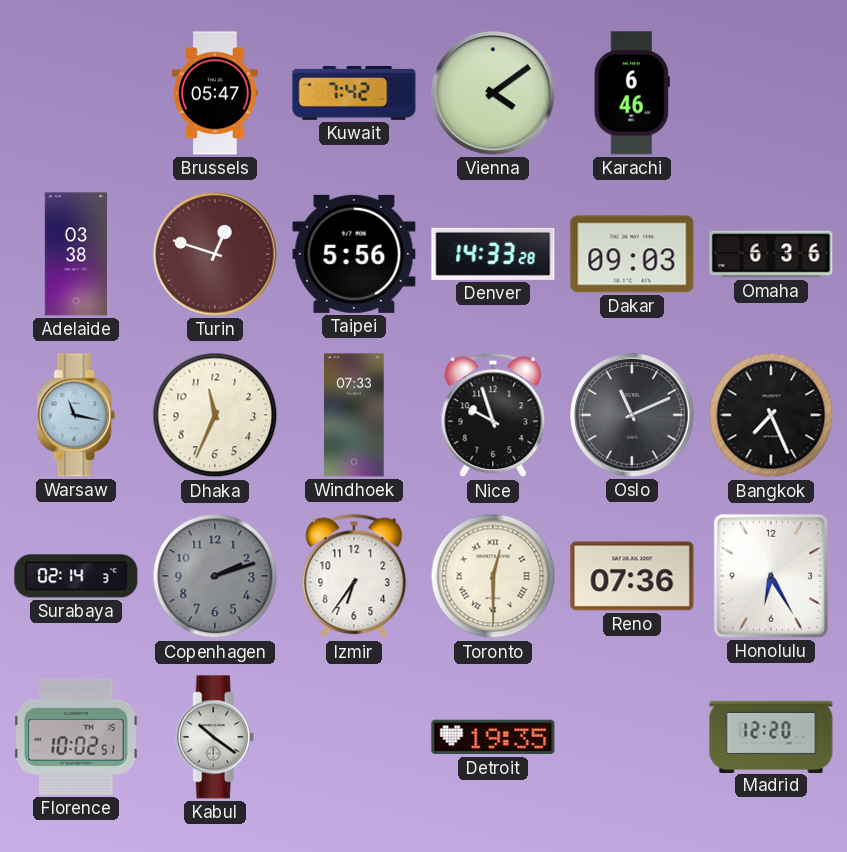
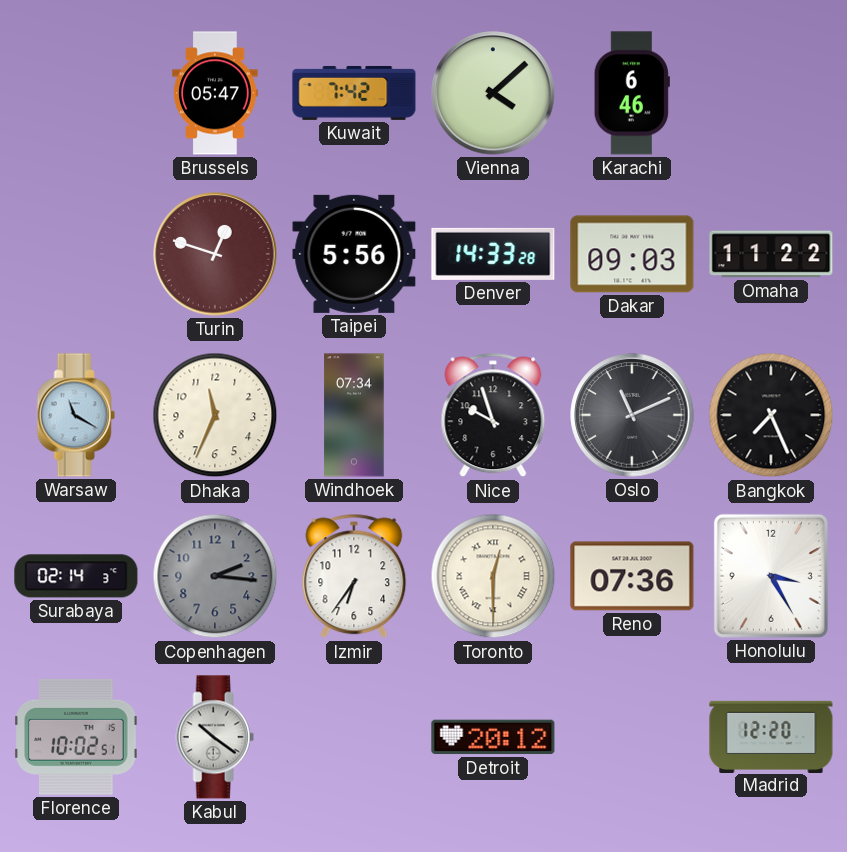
Vienna: 4:09 -> 4:08 (493, 93)
Adelaide: 03:38 -> none (76, 254)
Omaha: 6:36 -> 11:22 (771, 254)
Warsaw: 11:17 -> 11:20 (76, 415)
Windhoek: 07:33 -> 07:34 (354, 415)
Copenhagen: 2:12 -> 2:16 (215, 576)
Honolulu: 6:25 -> 3:25 (771, 576)
Detroit: 19:35 -> 20:12 (493, 737)
